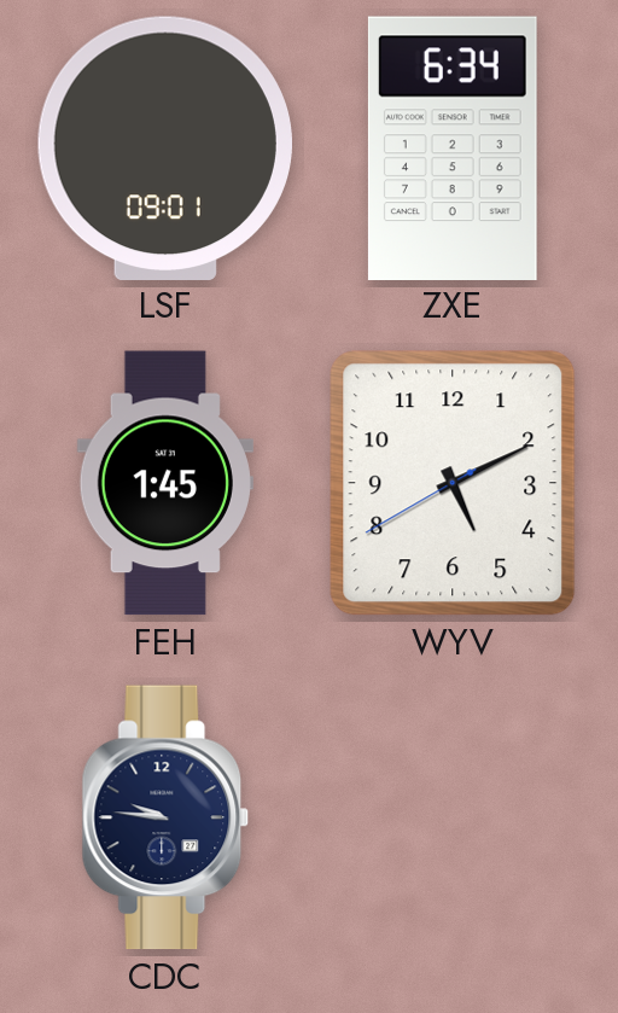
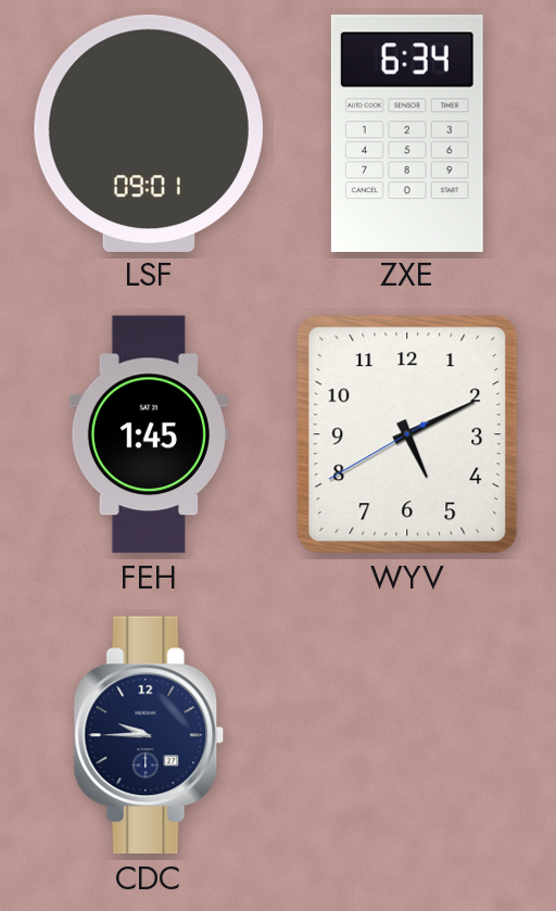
CDC: 9:46 -> 9:45 (149, 735)
